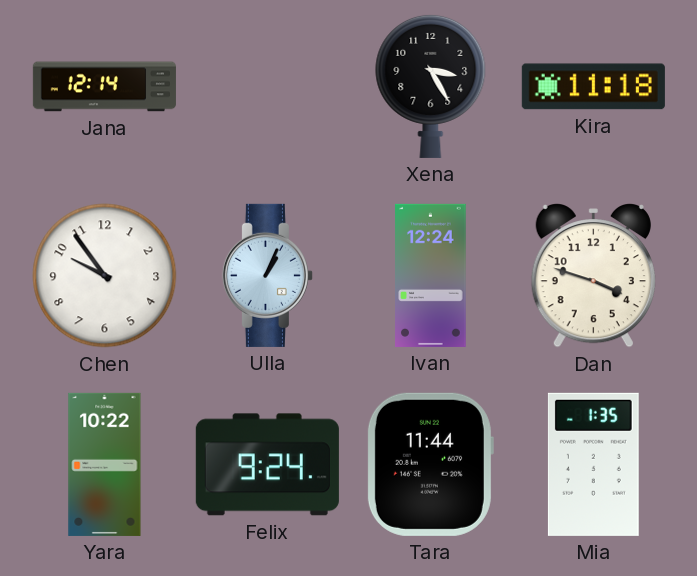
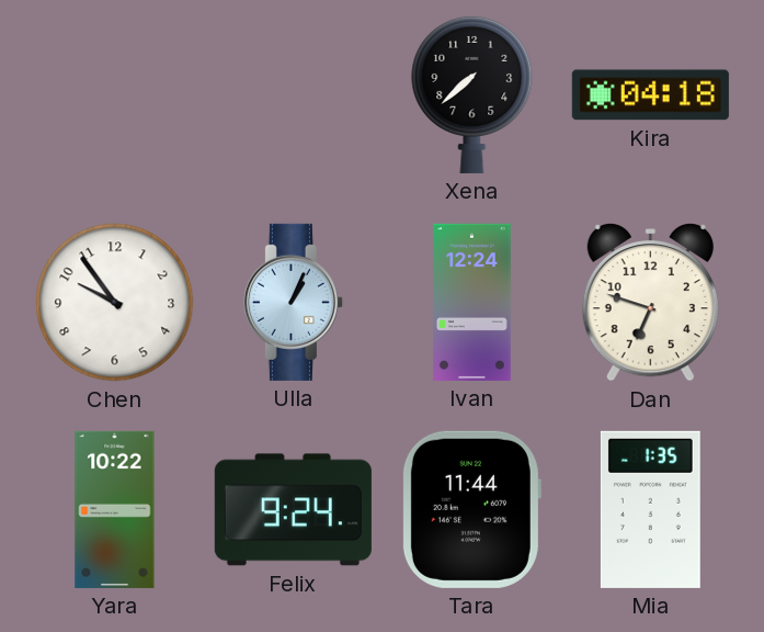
Jana: 12:14 -> none (104, 87)
Xena: 3:25 -> 7:38 (472, 94)
Kira: 11:18 -> 04:18 (650, 95)
Dan: 3:48 -> 6:48 (650, 303)
